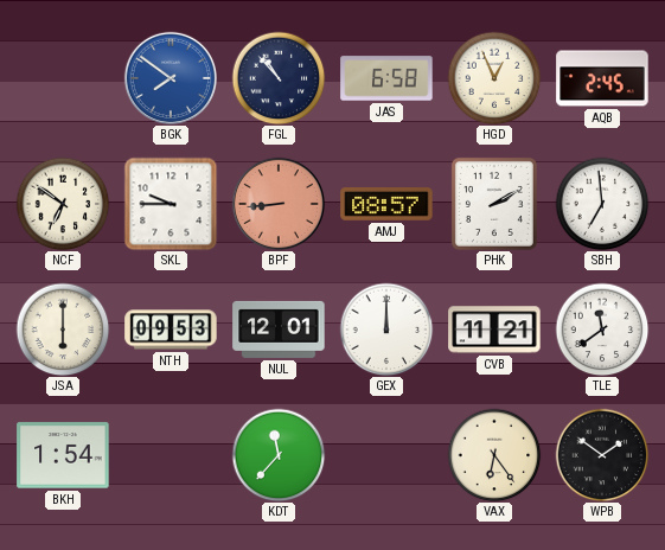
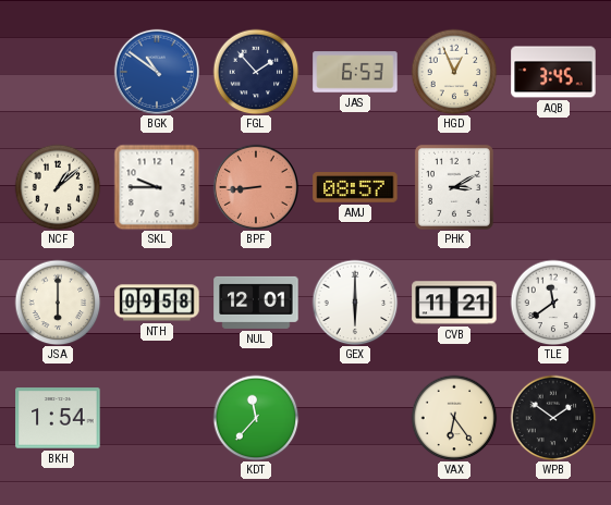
BGK: 7:51 -> 10:51 (156, 71)
FGL: 10:53 -> 1:53 (256, 72)
JAS: 6:58 -> 6:53 (355, 72)
AQB: 2:45 -> 3:45 (553, 72)
NCF: 6:51 -> 1:08 (58, 187)
PHK: 2:10 -> 3:10 (454, 187)
SBH: 6:59 -> none (602, 204)
NTH: 09:53 -> 09:58 (157, 303)
GEX: 12:00 -> 6:00 (355, 303)
